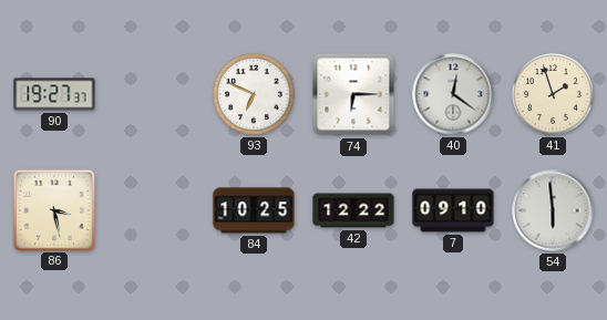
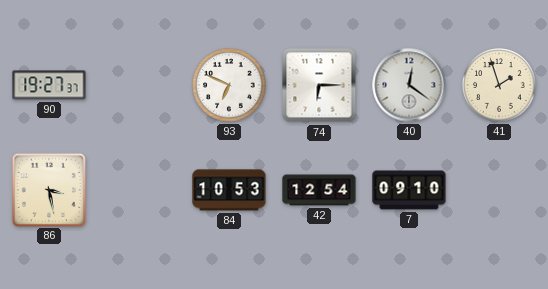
84: 10:25 -> 10:53 (229, 190)
42: 12:22 -> 12:54 (319, 190)
54: 5:59 -> none (553, 210)
